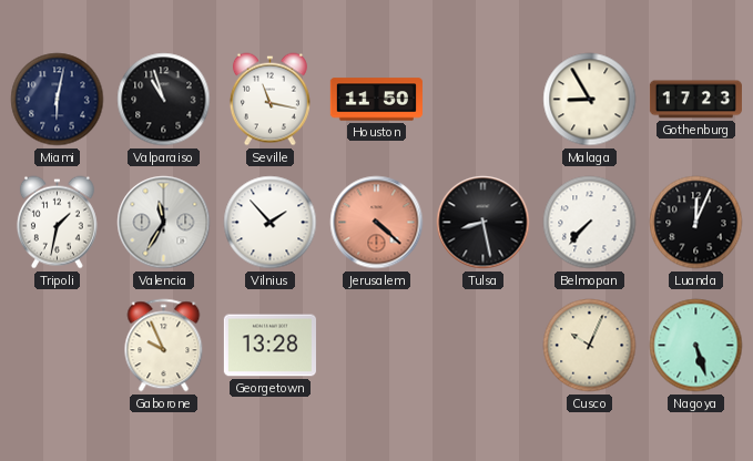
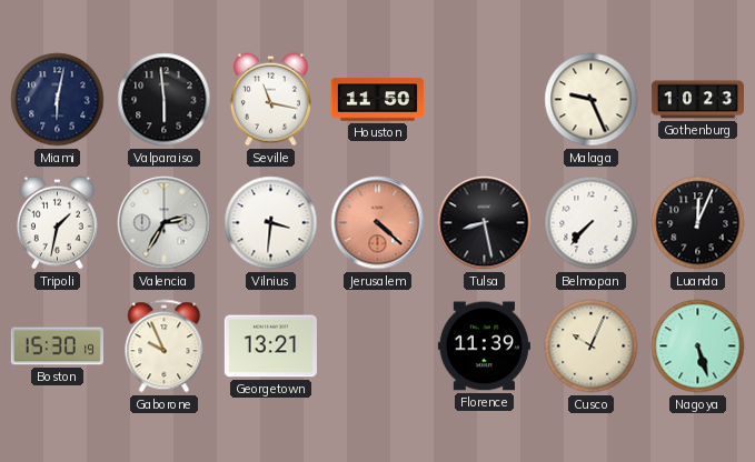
Valparaiso: 10:57 -> 5:59 (165, 100)
Malaga: 8:55 -> 9:26 (592, 100)
Gothenburg: 17:23 -> 10:23 (697, 100)
Valencia: 11:35 -> 2:35 (165, 223)
Vilnius: 1:53 -> 3:31 (271, 223)
Boston: none -> 15:30 (57, 346)
Georgetown: 13:28 -> 13:21 (270, 346)
Florence: none -> 11:39 (484, 346)
